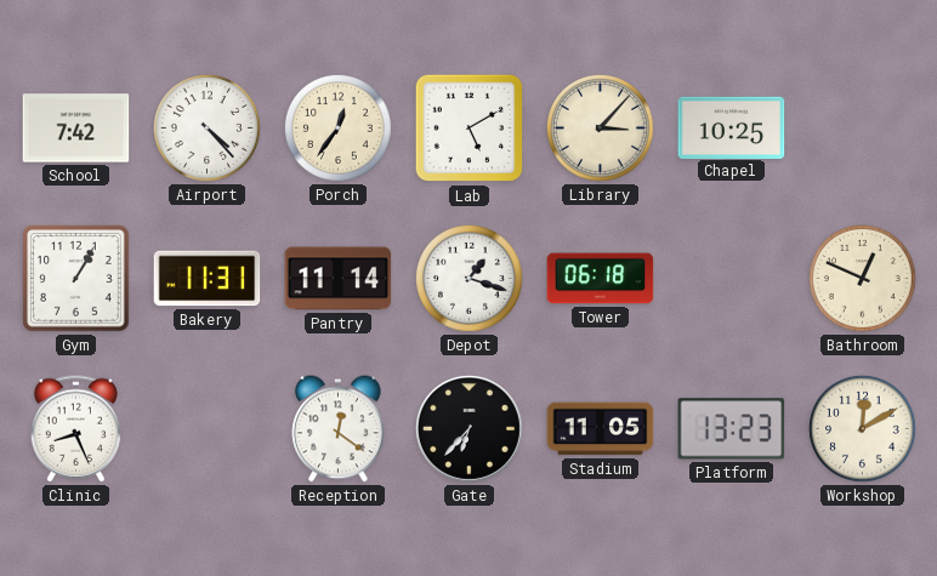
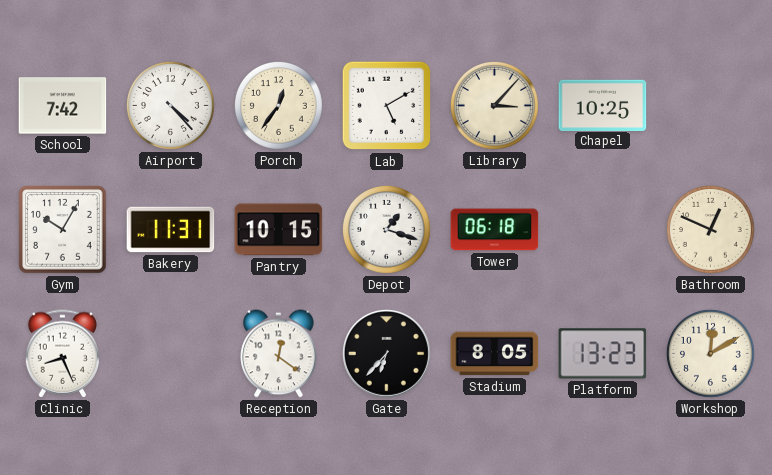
Gym: 1:05 -> 10:05 (63, 230)
Pantry: 11:14 -> 10:15 (279, 230)
Stadium: 11:05 -> 8:05 (495, 354)
